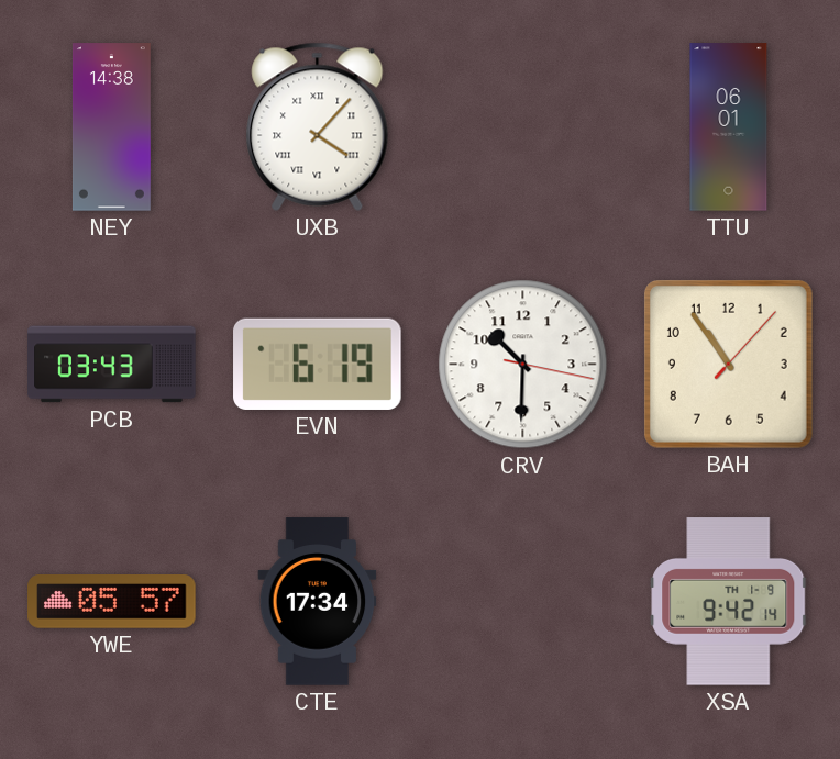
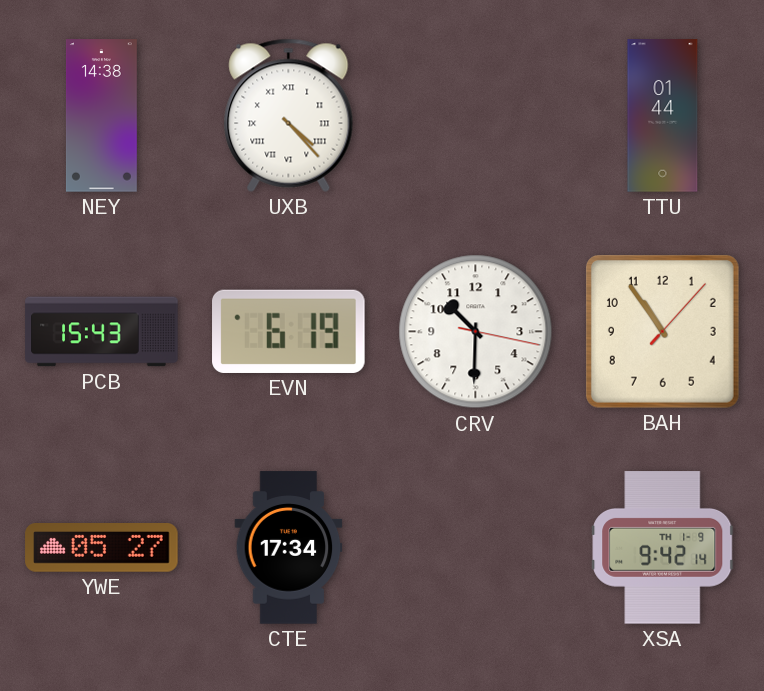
UXB: 4:07 -> 4:23 (289, 115)
TTU: 06:01 -> 01:44 (663, 116)
PCB: 03:43 -> 15:43 (102, 332)
YWE: 05:57 -> 05:27 (102, 548)
